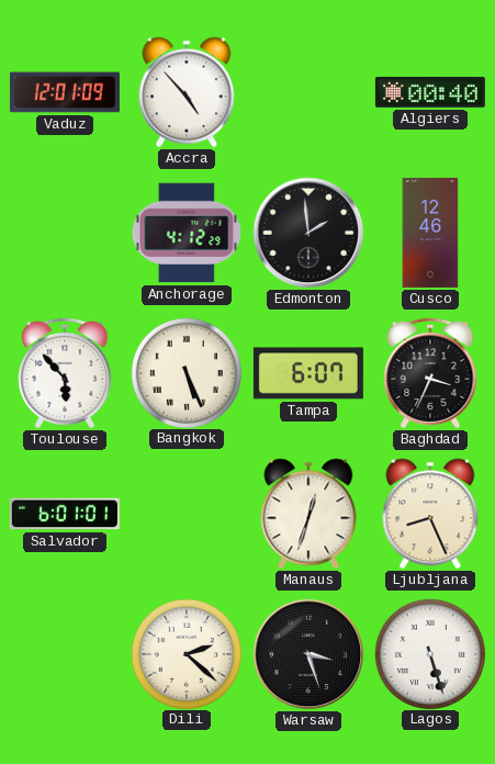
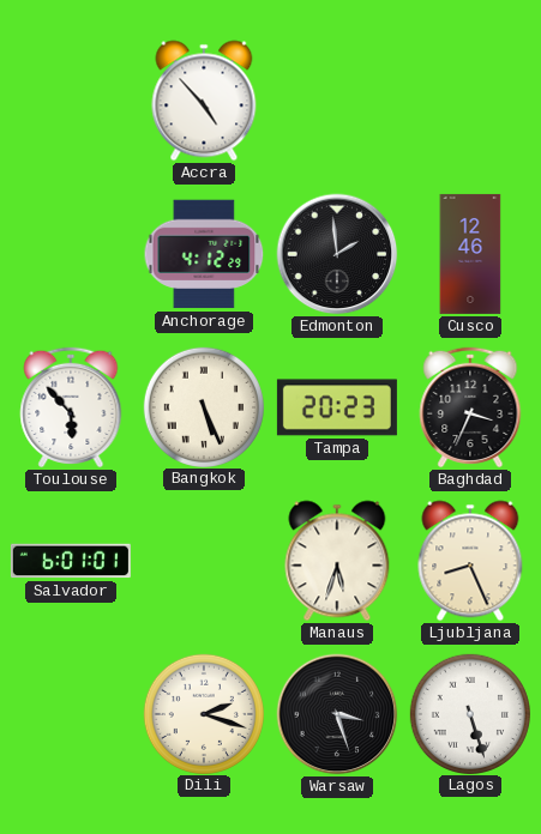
Vaduz: 12:01 -> none (65, 92)
Algiers: 00:40 -> none (430, 92)
Tampa: 6:07 -> 20:23 (337, 407)
Manaus: 12:33 -> 5:33 (337, 561)
Dili: 2:22 -> 2:18 (203, 713)
